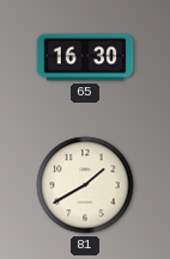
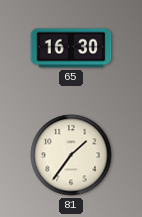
81: 1:40 -> 1:36 (71, 155)
